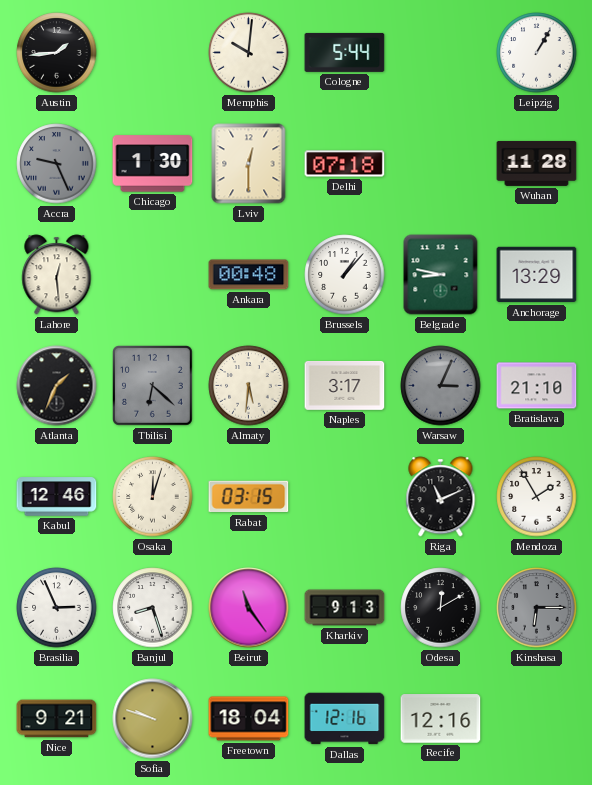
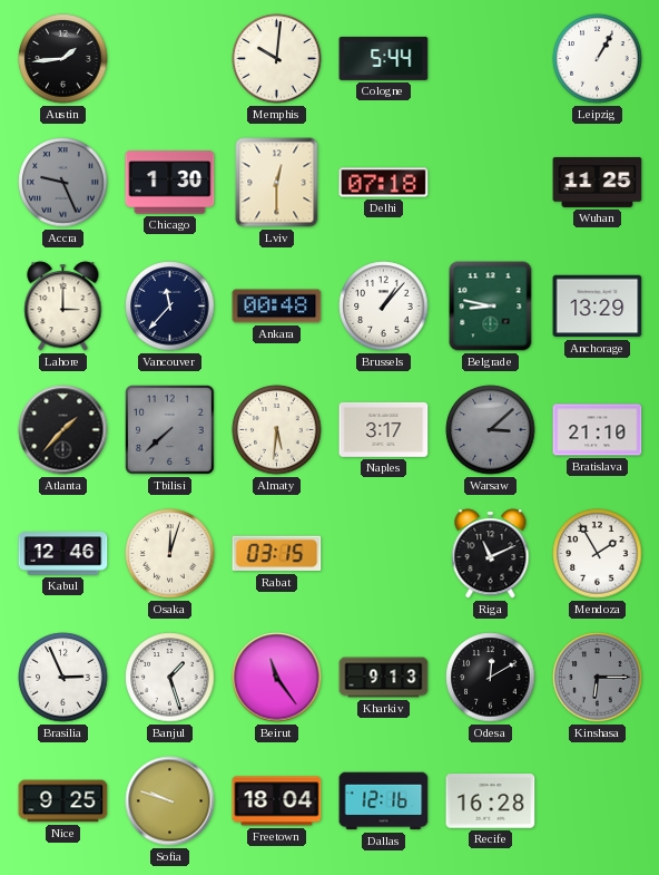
Wuhan: 11:28 -> 11:25 (598, 182)
Lahore: 12:29 -> 3:00 (63, 307)
Vancouver: none -> 11:37 (170, 307)
Atlanta: 1:34 -> 1:37 (63, 430)
Tbilisi: 6:22 -> 7:38 (170, 430)
Warsaw: 3:04 -> 3:08 (491, 430)
Banjul: 8:27 -> 1:27 (170, 678)
Nice: 9:21 -> 9:25 (63, 801)
Recife: 12:16 -> 16:28 (491, 801)
